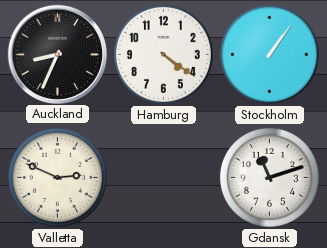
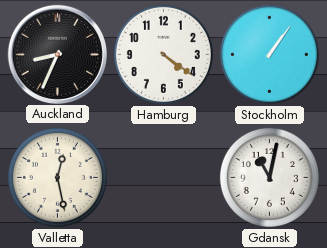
Valletta: 2:49 -> 12:28 (57, 177)
Gdansk: 11:12 -> 11:02 (269, 177)
